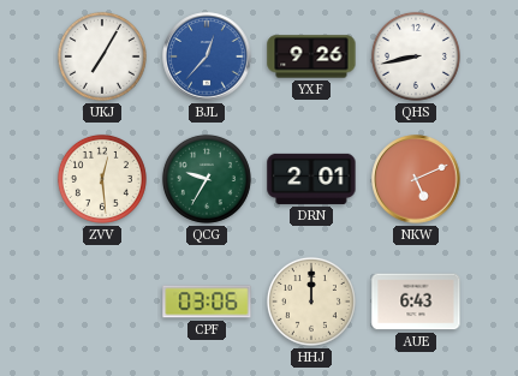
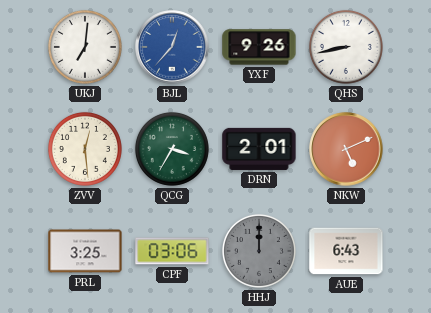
UKJ: 7:05 -> 7:01 (85, 47)
QCG: 9:35 -> 3:35 (172, 149)
PRL: none -> 3:25 (85, 251)
HHJ dial: cream -> grey (259, 251)
